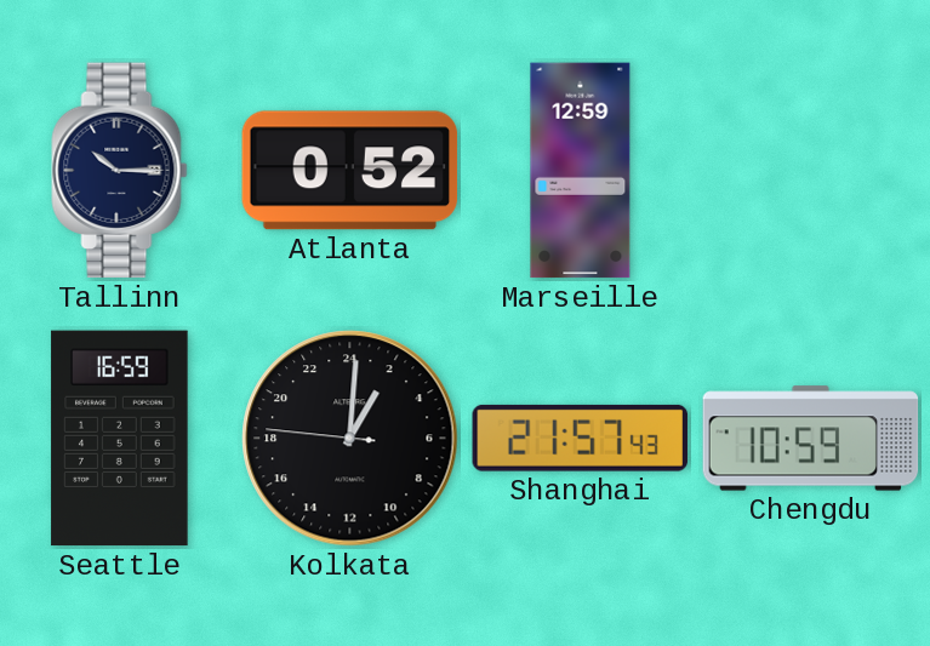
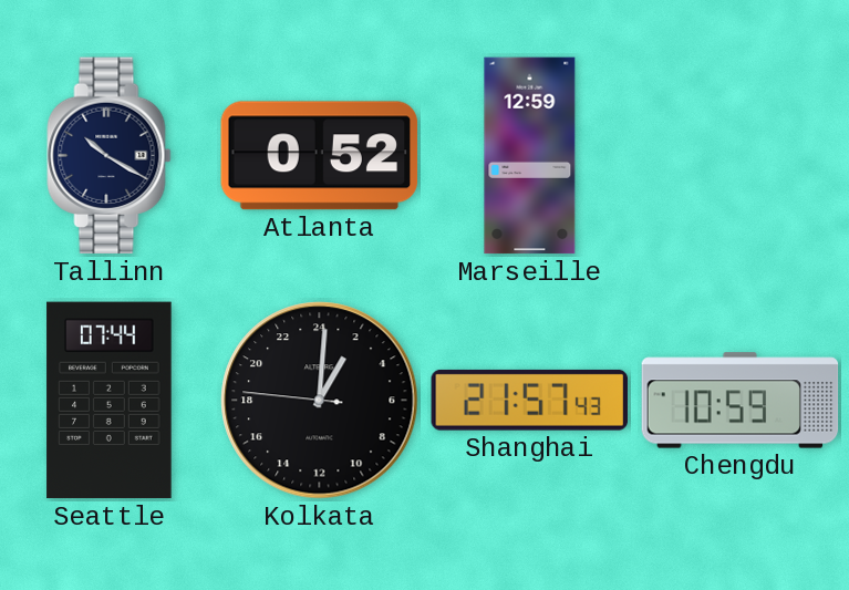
Tallinn: 10:15 -> 10:20 (110, 156)
Seattle: 16:59 -> 07:44 (110, 401)
